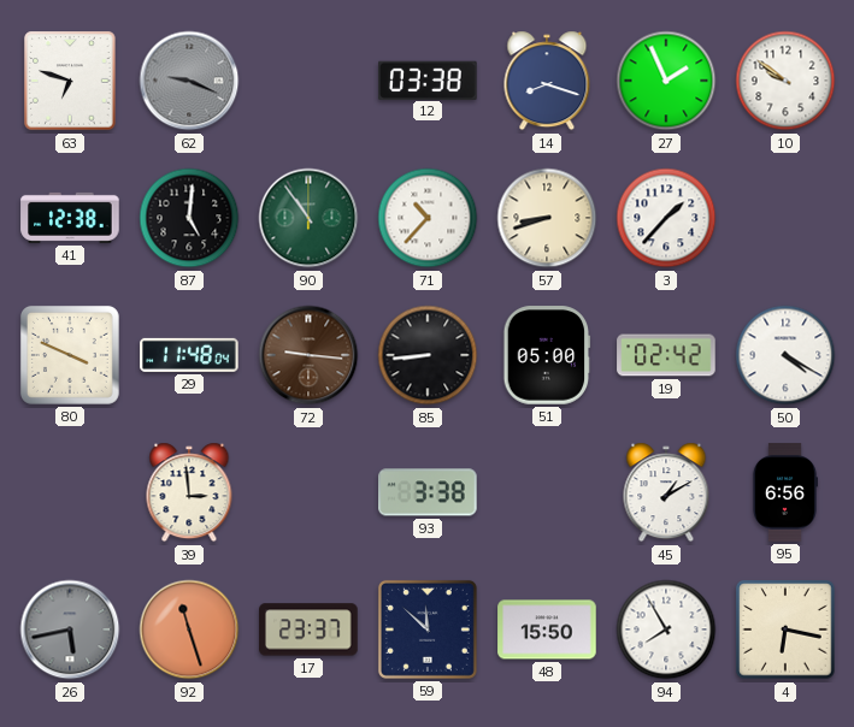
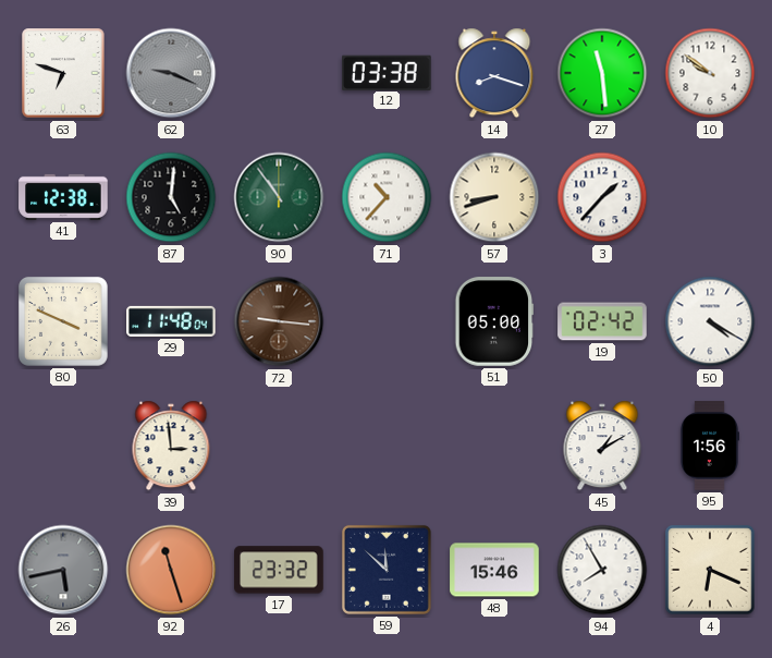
27: 1:56 -> 11:29 (602, 73)
85: 8:44 -> none (428, 355)
93: 3:38 -> none (428, 492)
95: 6:56 -> 1:56 (709, 446)
17: 23:37 -> 23:32 (279, 570)
48: 15:50 -> 15:46 (494, 570)
4: 6:17 -> 6:19 (710, 570)
